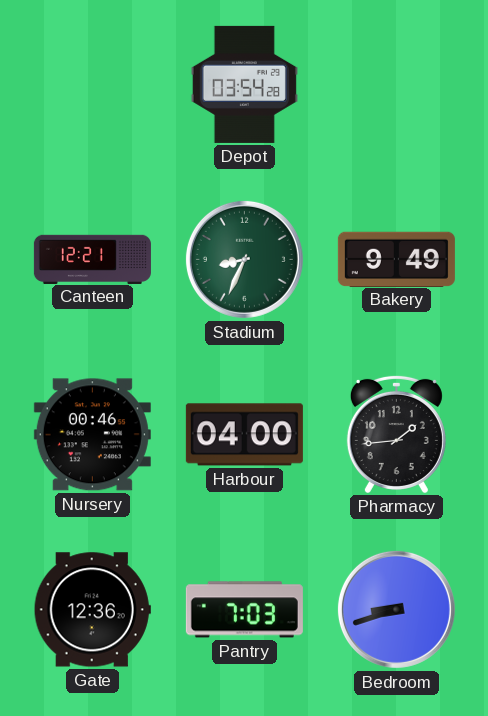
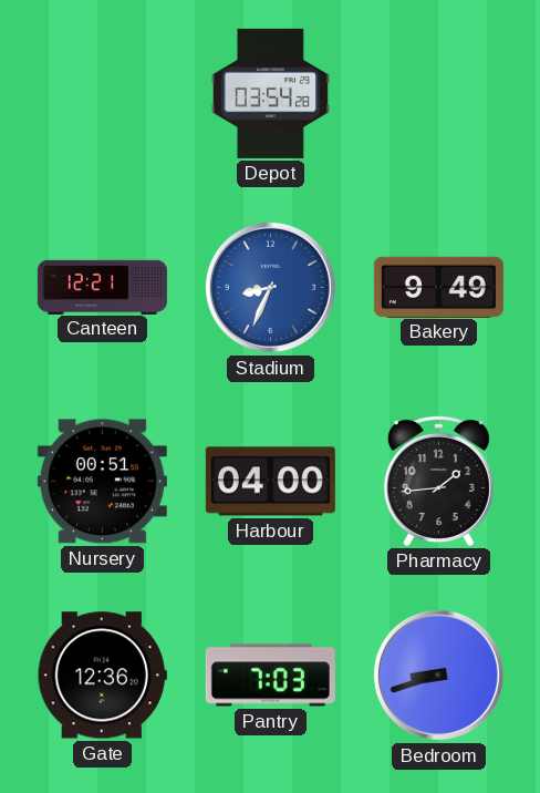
Stadium dial: green -> blue (270, 287)
Nursery: 00:46 -> 00:51 (102, 482)
